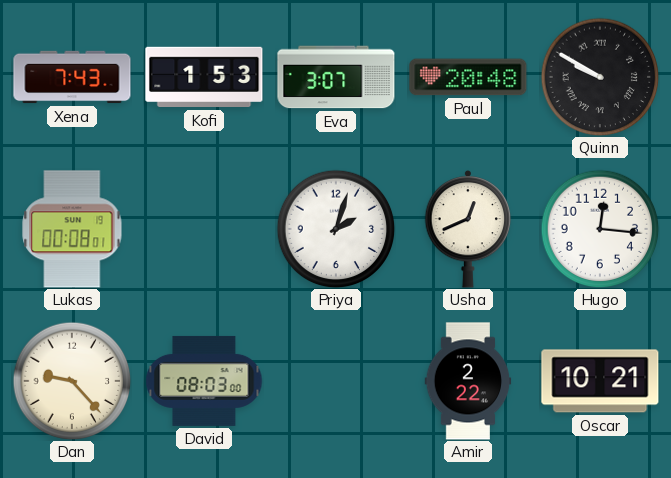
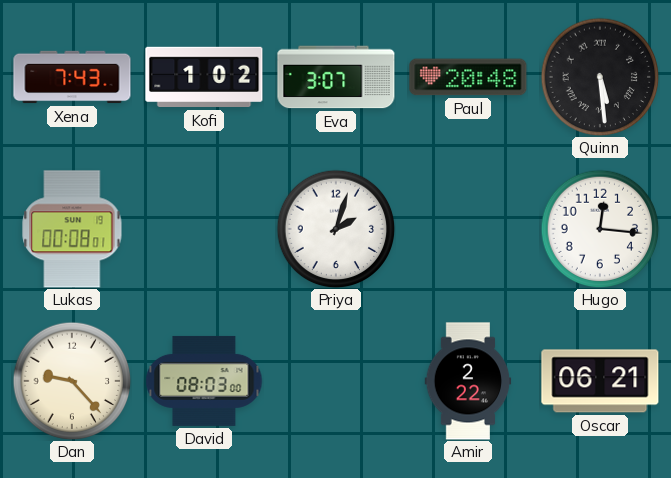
Kofi: 1:53 -> 1:02 (204, 77)
Quinn: 9:50 -> 5:29 (600, 77)
Usha: 12:41 -> none (468, 229)
Oscar: 10:21 -> 06:21 (600, 381)
